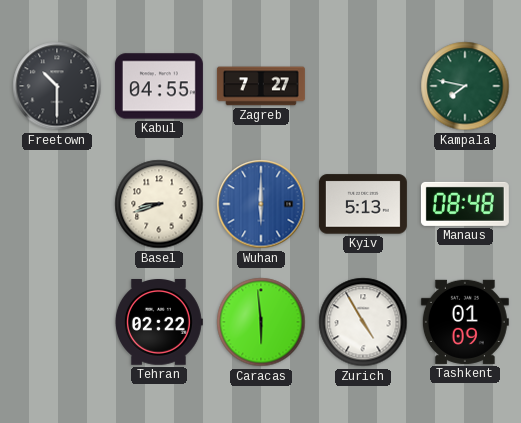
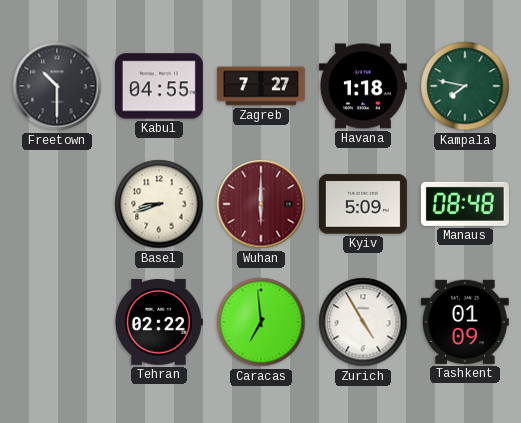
Havana: none -> 1:18 (363, 86)
Wuhan dial: blue -> burgundy (261, 204)
Kyiv: 5:13 -> 5:09 (363, 204)
Caracas: 5:59 -> 6:59 (261, 322)
